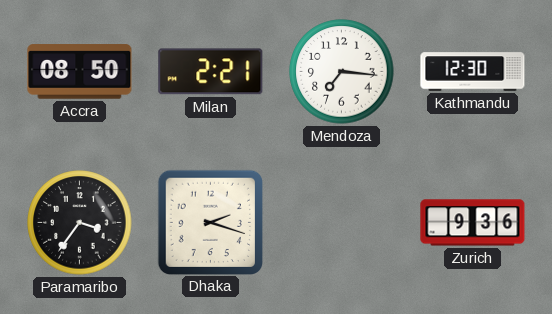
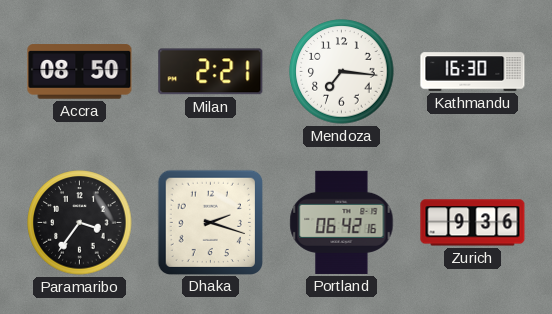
Kathmandu: 12:30 -> 16:30 (473, 72)
Portland: none -> 06:42 (342, 222)
